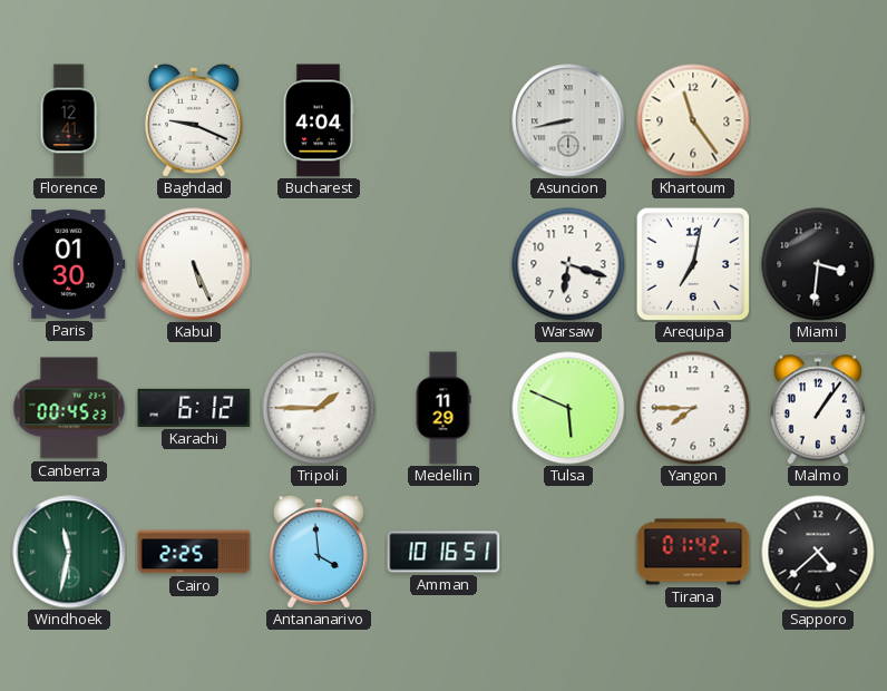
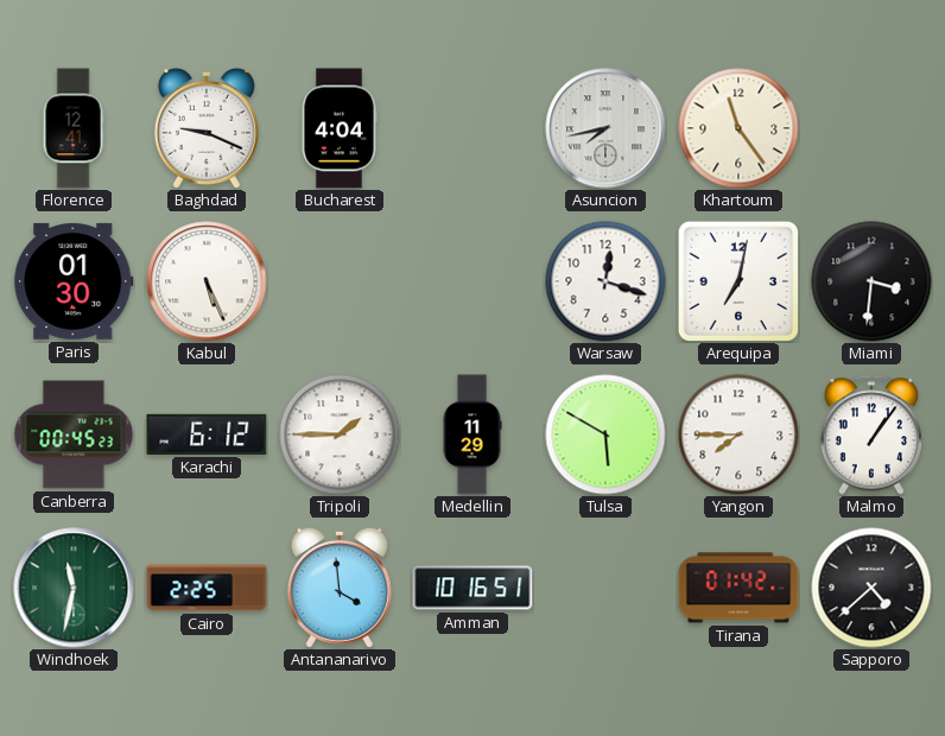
Asuncion: 8:43 -> 7:43 (605, 128)
Warsaw: 6:18 -> 12:18 (605, 281)
Tulsa: 5:49 -> 5:50 (605, 434)
